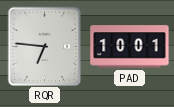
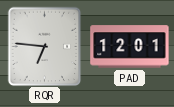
PAD: 10:01 -> 12:01 (130, 47)
